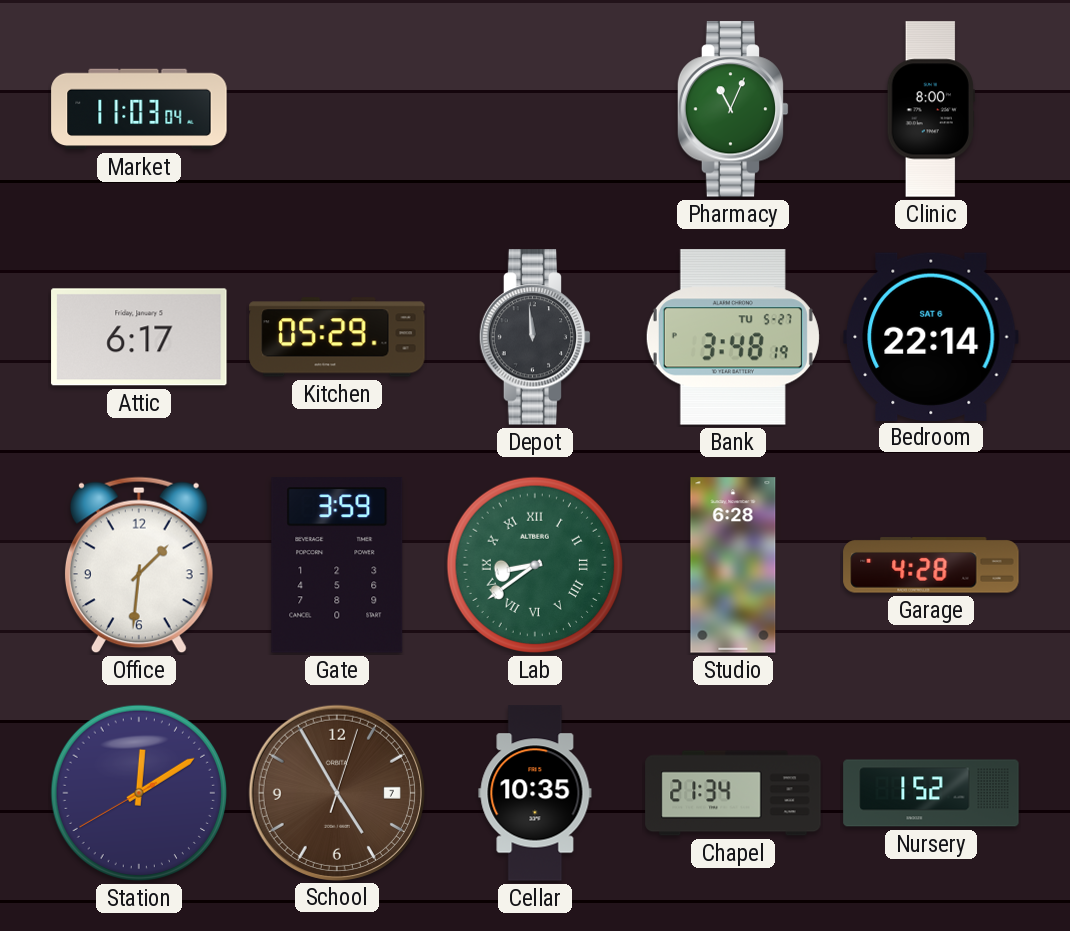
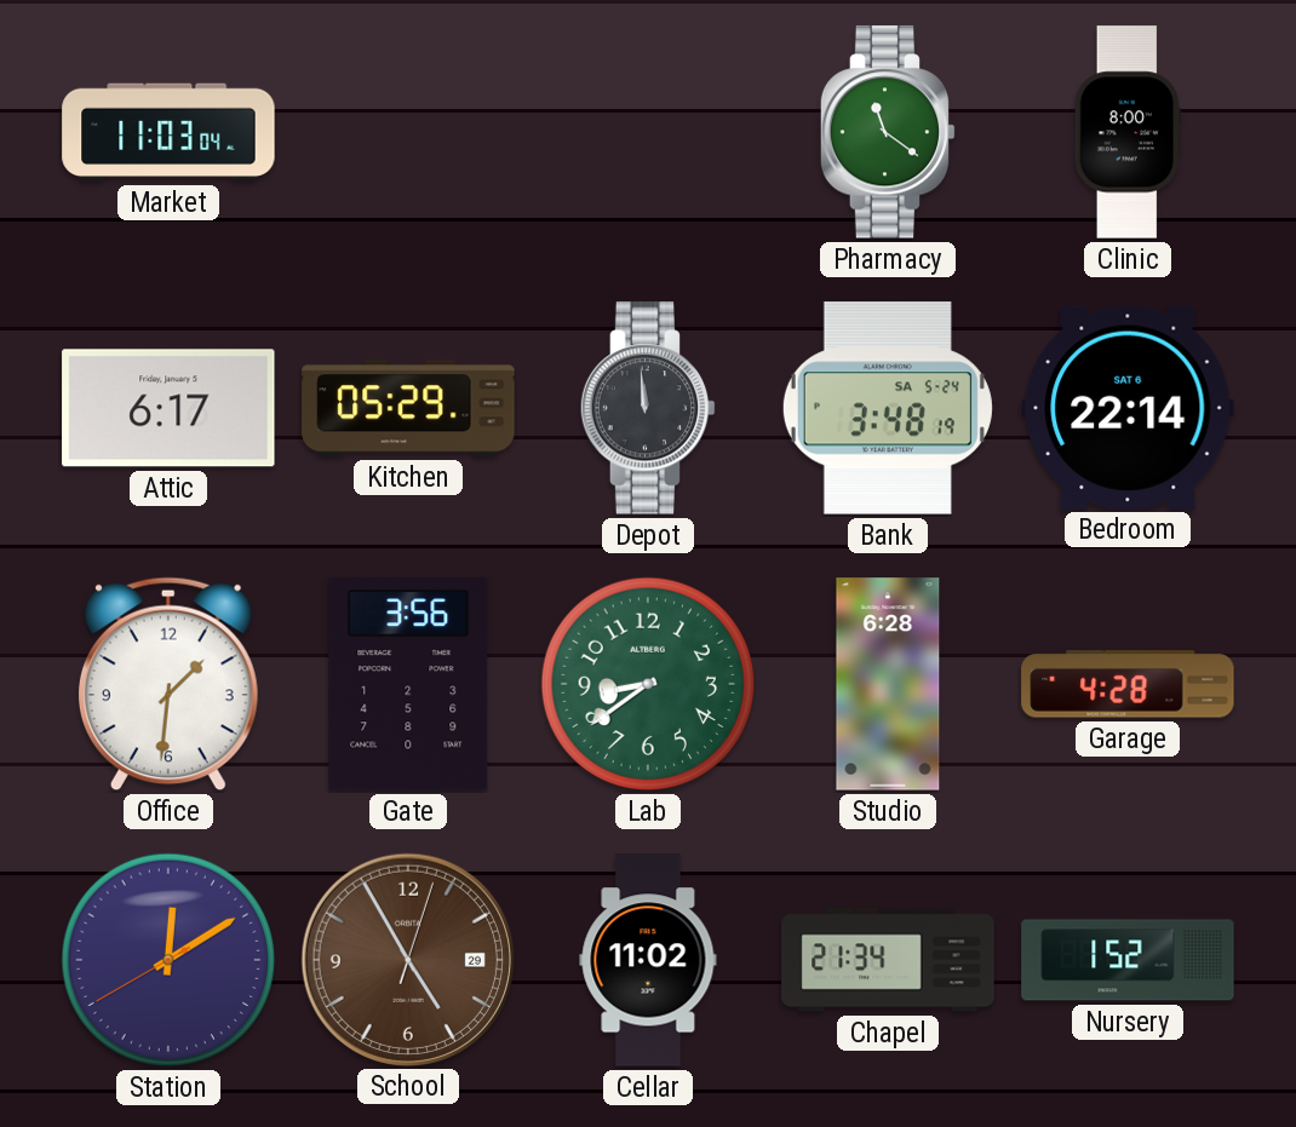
Pharmacy: 11:04 -> 11:21 (888, 132)
Bank date: TU 5-27 -> SA 5-24 (888, 408)
Gate: 3:59 -> 3:56 (408, 684)
Lab numerals: Roman -> Arabic (648, 684)
School date: 7 -> 29 (407, 959)
Cellar: 10:35 -> 11:02 (648, 960)
